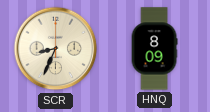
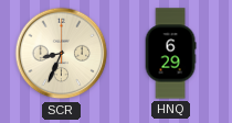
HNQ: 8:09 -> 6:29 (170, 54)
